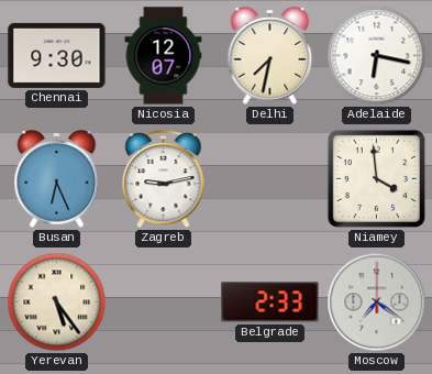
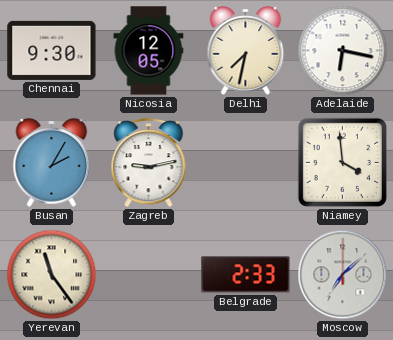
Nicosia: 12:07 -> 12:05 (149, 51)
Busan: 6:26 -> 2:05 (52, 163)
Yerevan: 5:24 -> 11:24 (52, 275)
Moscow: 7:21 -> 7:08 (343, 275)
